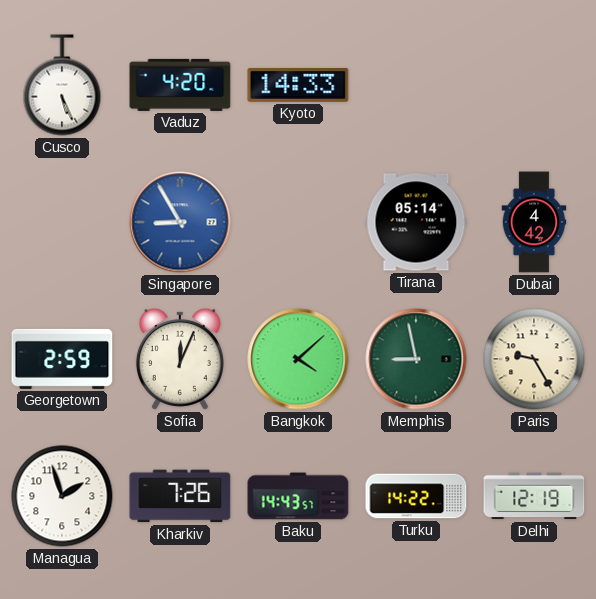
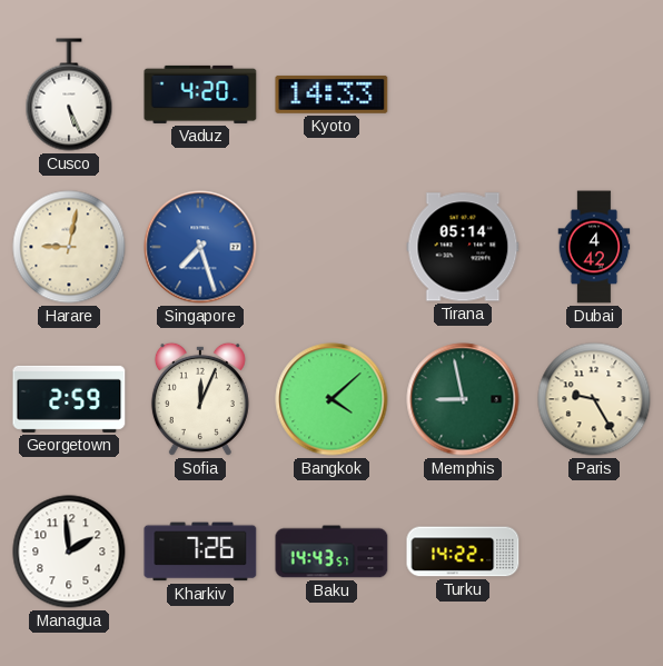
Harare: none -> 9:02 (69, 247)
Singapore: 8:55 -> 7:27 (200, 247)
Managua: 1:57 -> 1:59 (69, 551)
Delhi: 12:19 -> none (534, 496)
